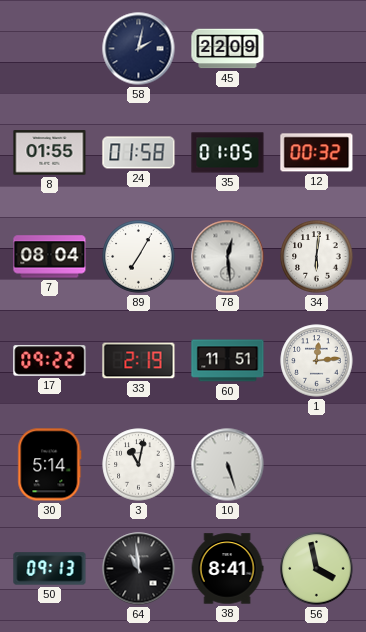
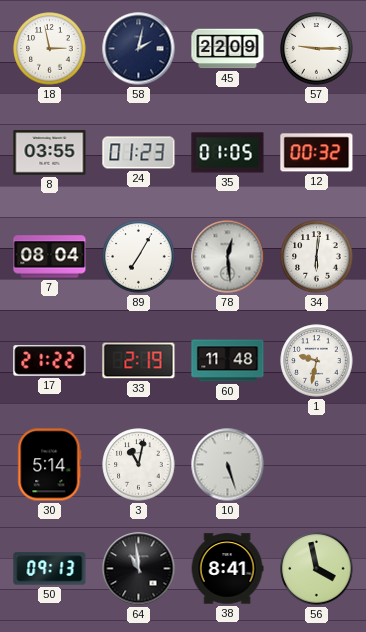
18: none -> 2:58 (50, 49)
57: none -> 9:15 (317, 49)
8: 01:55 -> 03:55 (50, 153)
24: 01:58 -> 01:23 (139, 153)
17: 09:22 -> 21:22 (50, 361)
60: 11:51 -> 11:48 (228, 361)
1: 12:14 -> 9:32 (317, 361)
